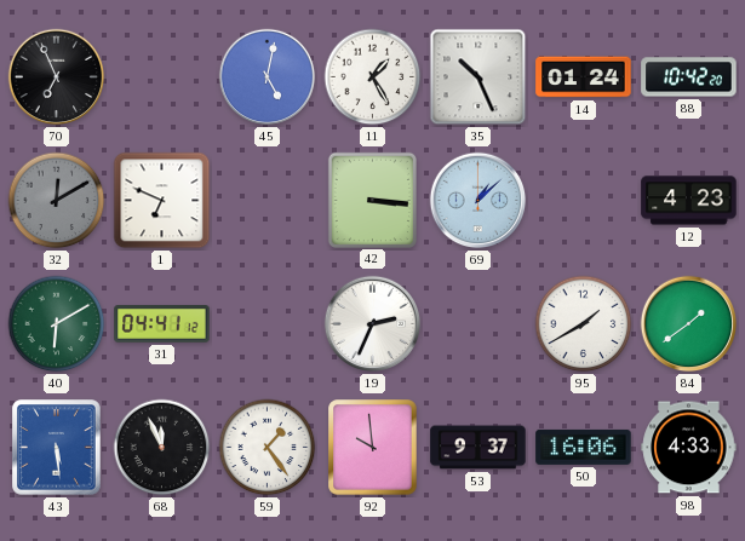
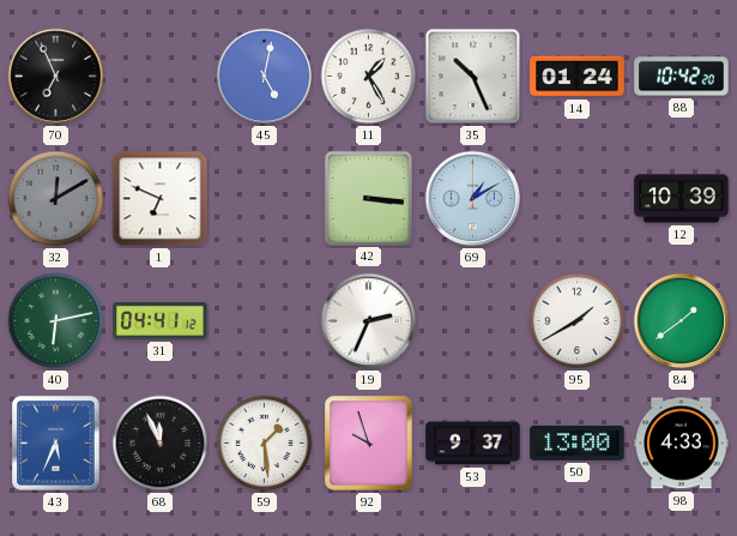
69: 1:08 -> 1:10 (473, 199)
12: 4:23 -> 10:39 (682, 199)
40: 6:10 -> 6:13 (56, 321)
43: 5:29 -> 5:34 (56, 444)
59: 1:24 -> 1:29 (265, 444)
92: 9:59 -> 9:57 (369, 444)
50: 16:06 -> 13:00 (578, 442)
